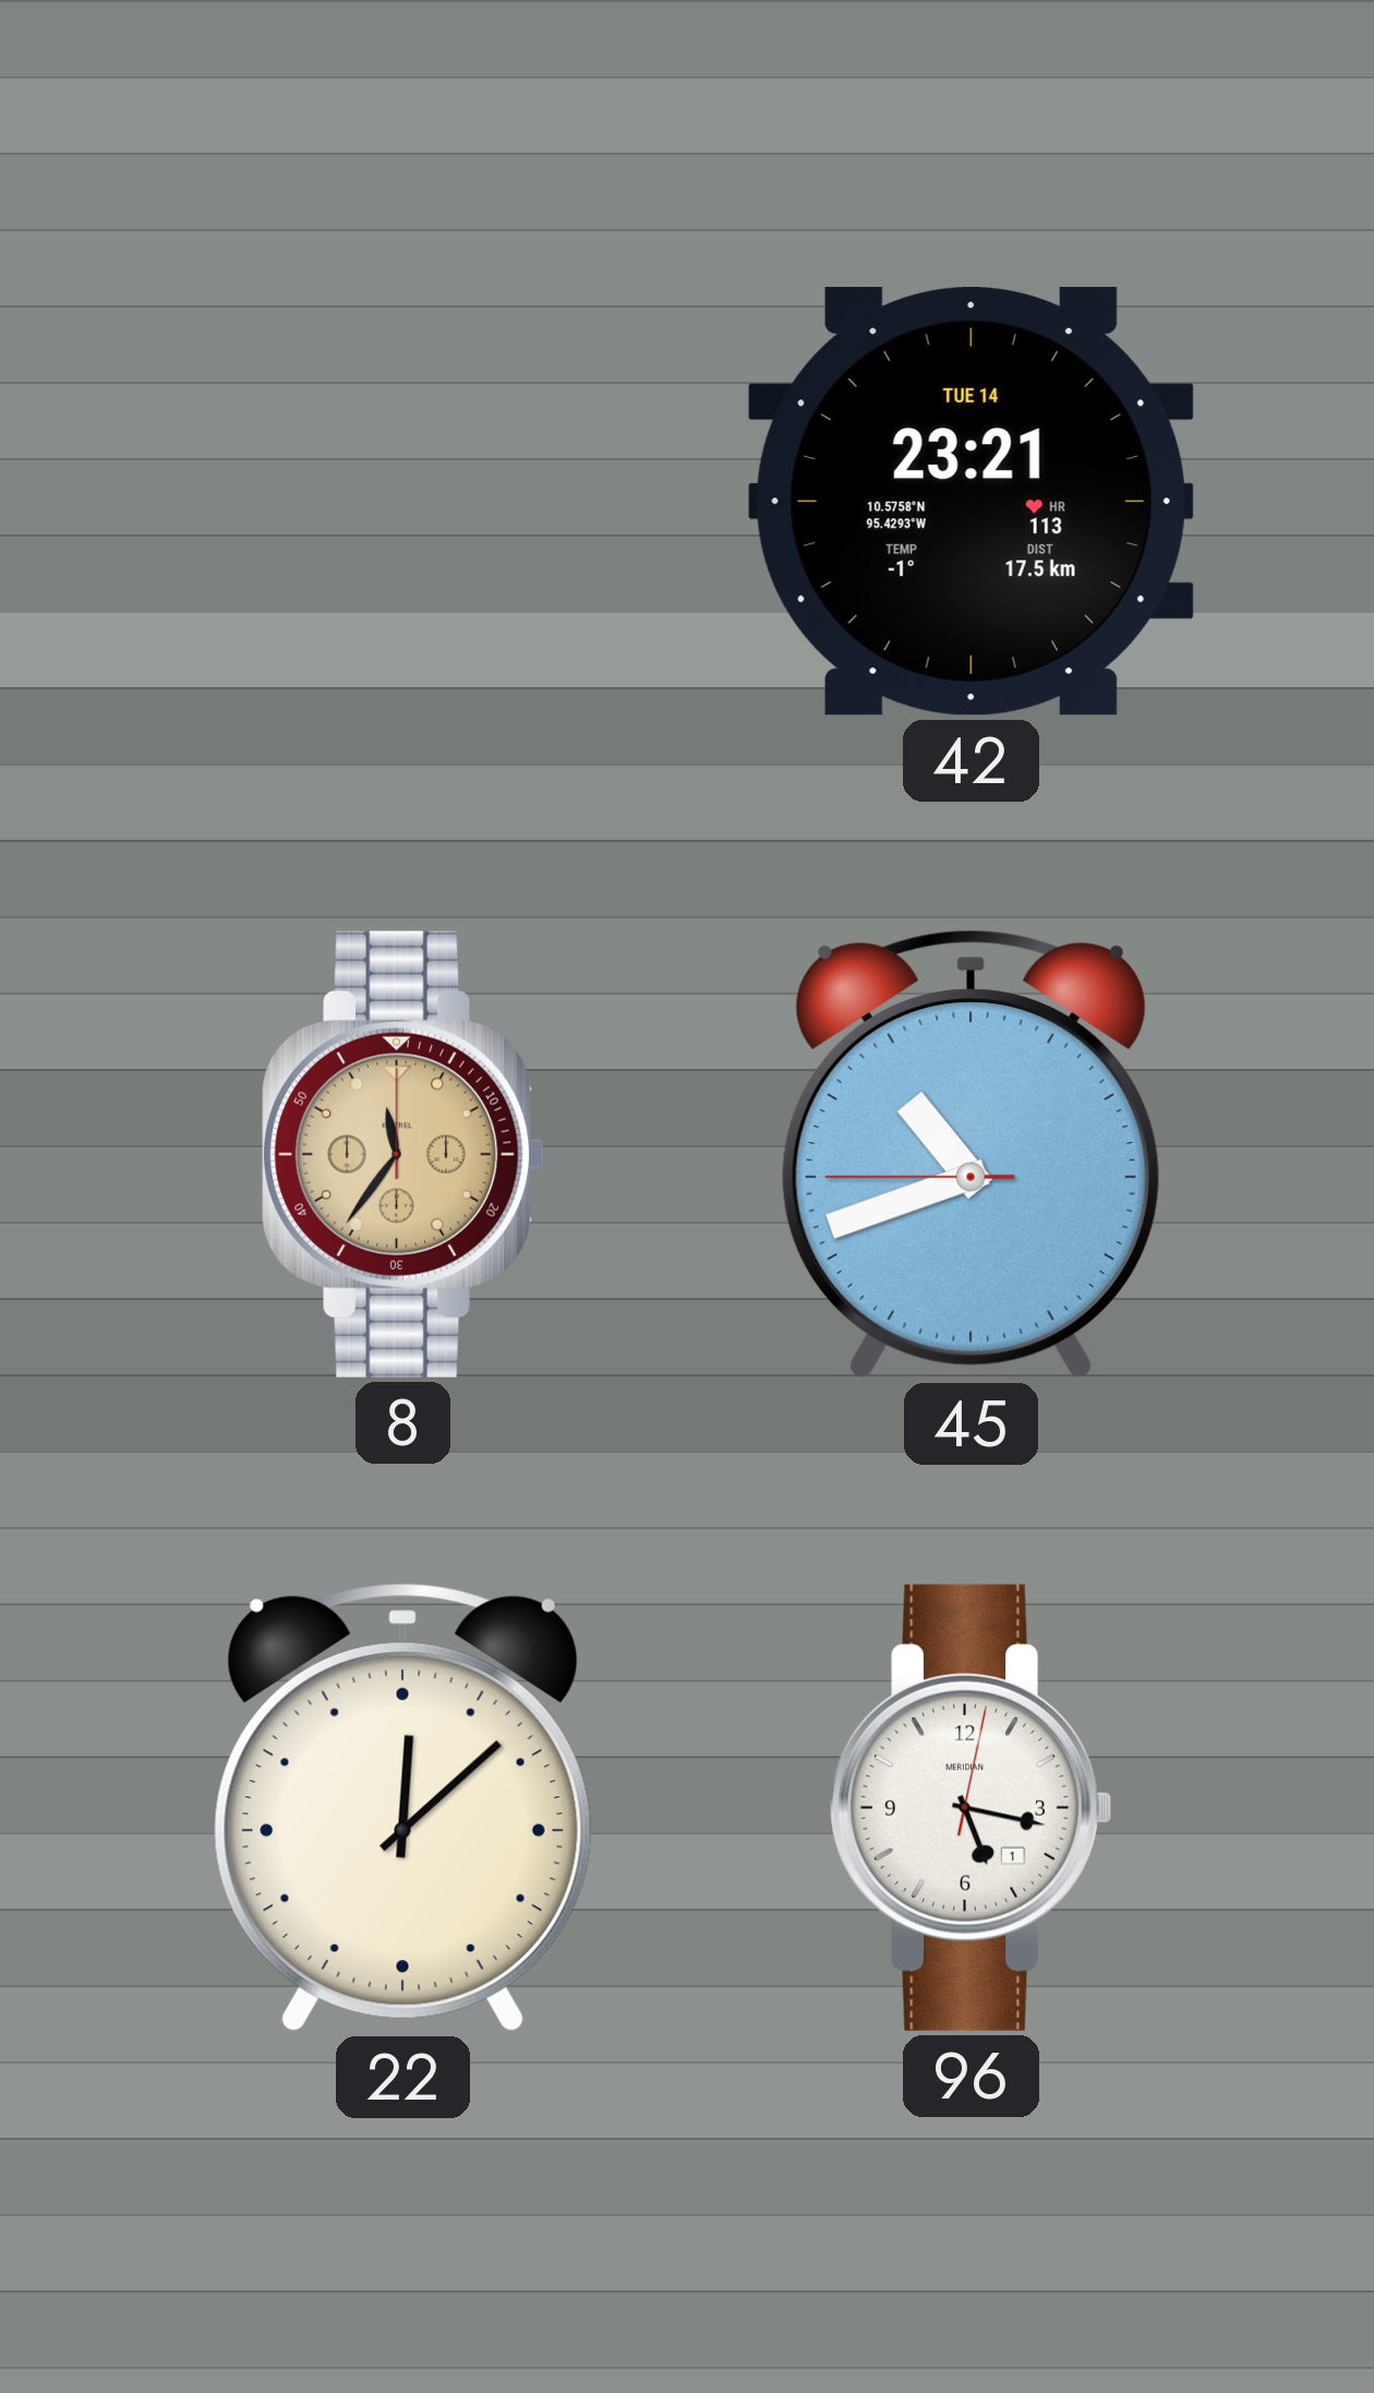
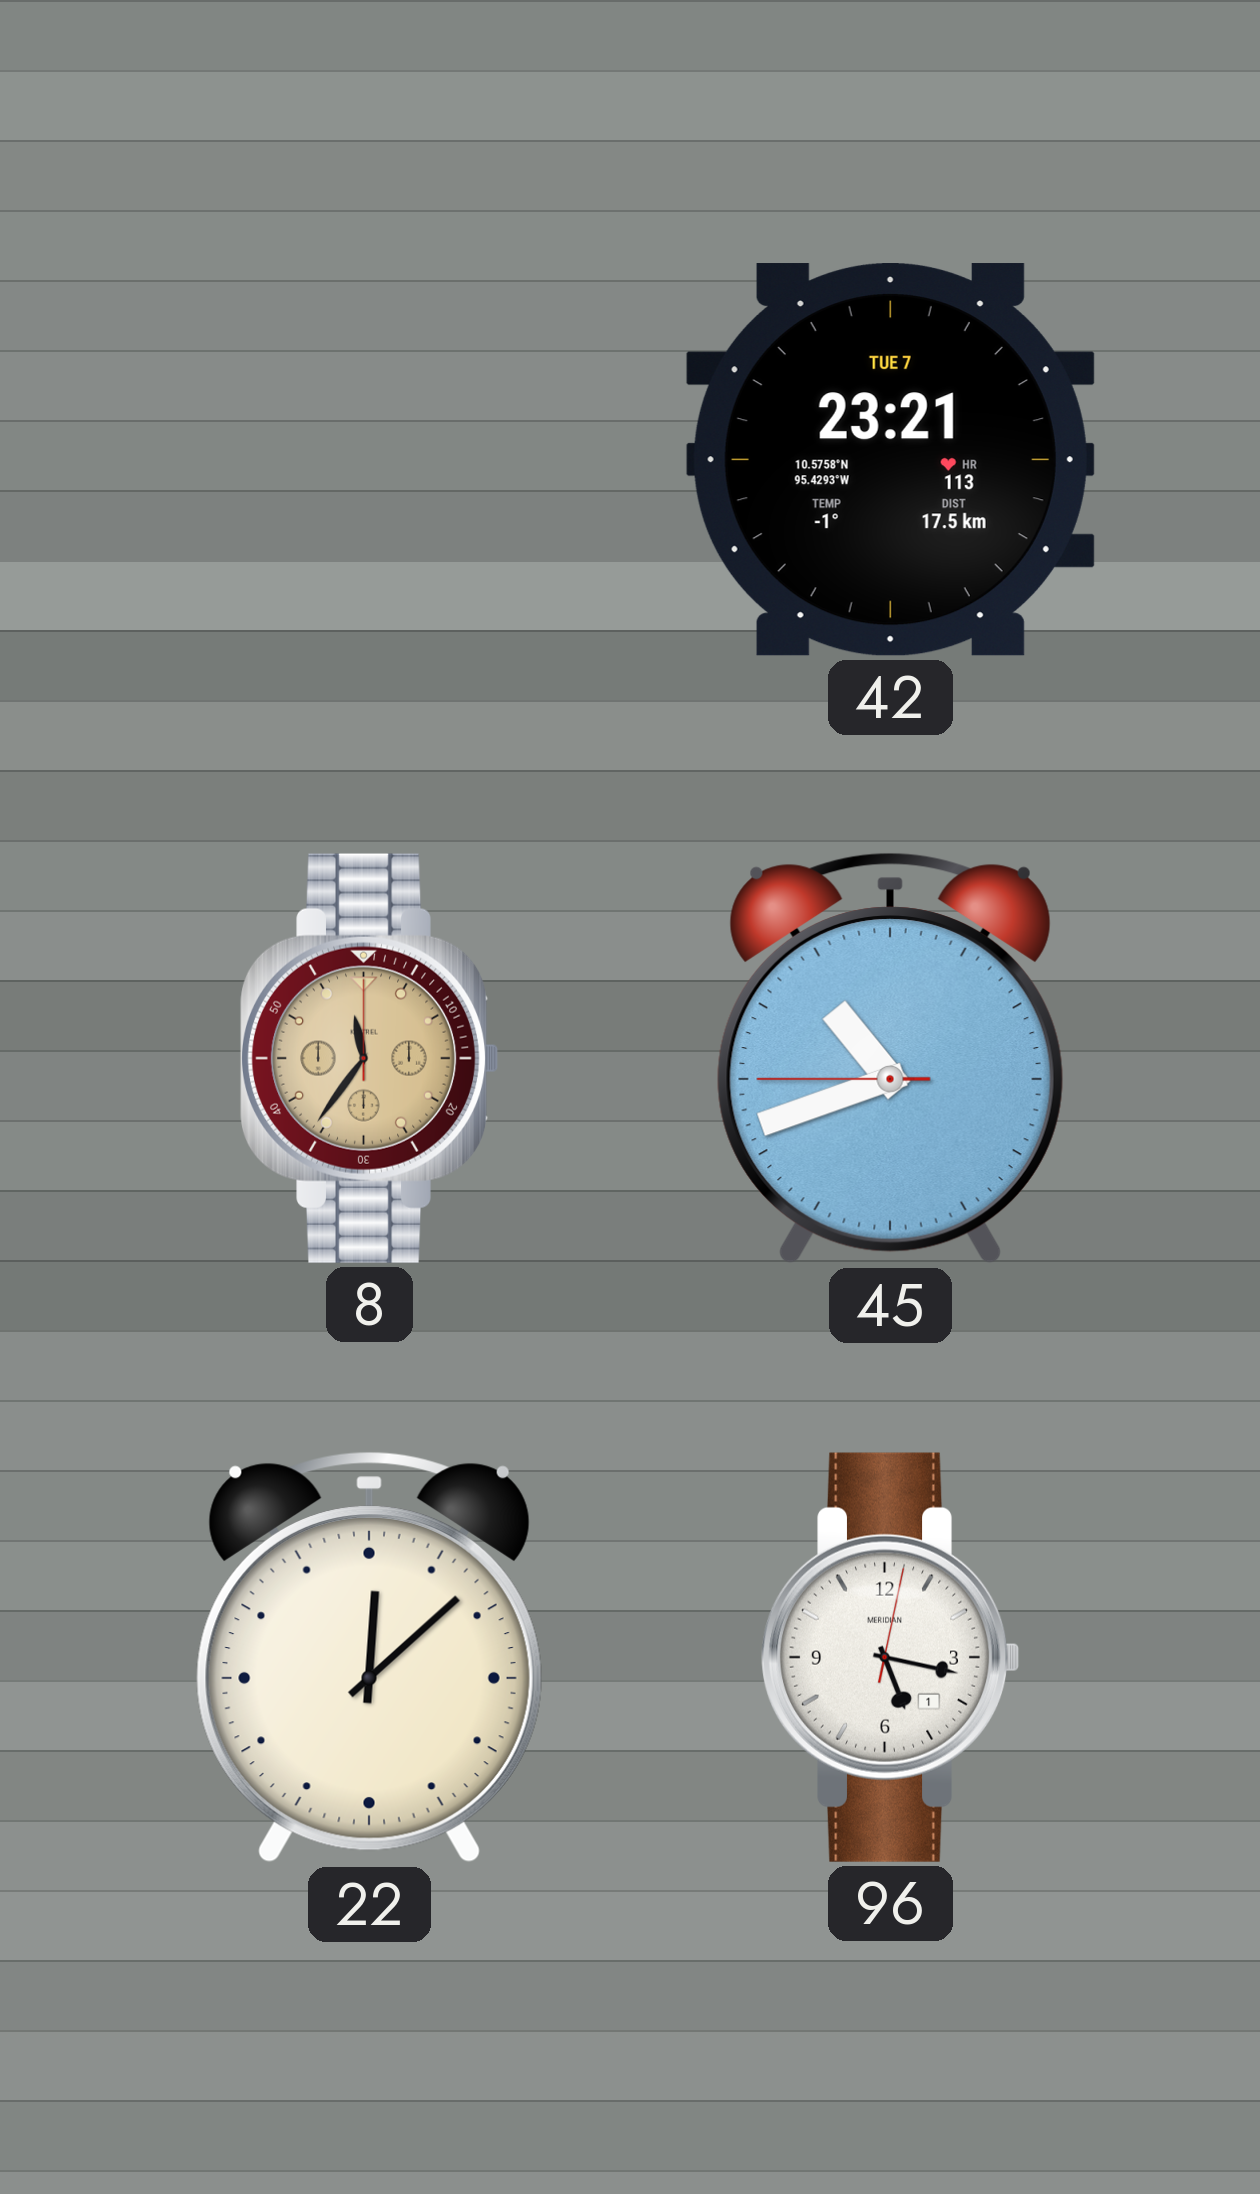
42 date: TUE 14 -> TUE 7 (890, 460)
